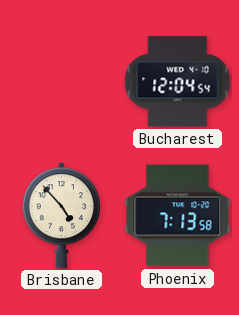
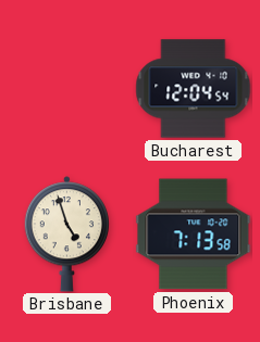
Brisbane: 4:53 -> 4:57 (66, 235)
